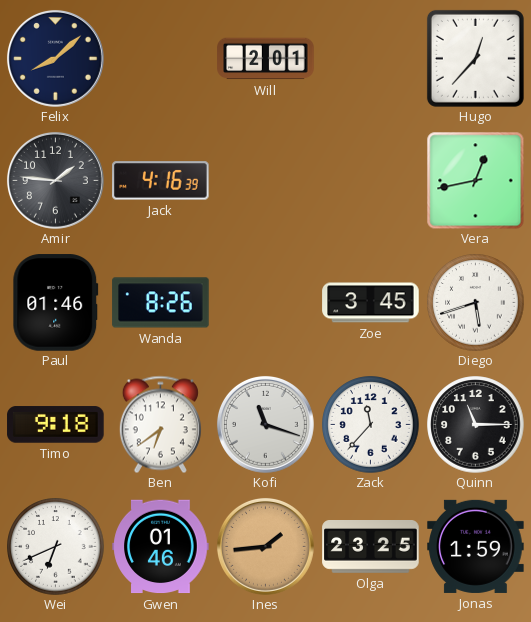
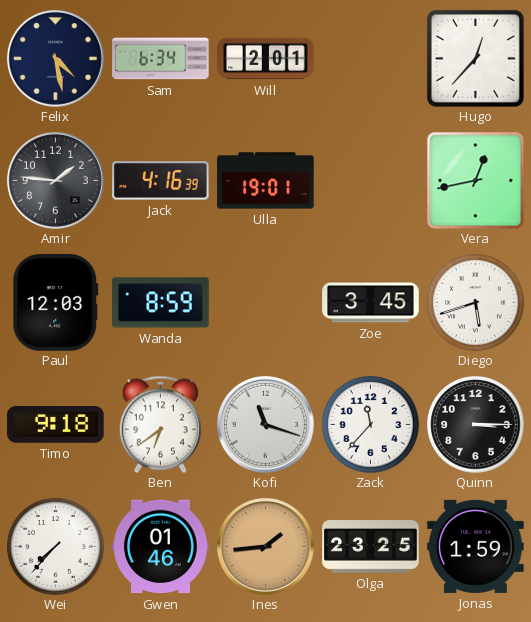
Felix: 8:08 -> 4:28 (55, 58)
Sam: none -> 6:34 (161, 59)
Ulla: none -> 19:01 (266, 181)
Paul: 01:46 -> 12:03 (56, 303)
Wanda: 8:26 -> 8:59 (161, 303)
Quinn: 11:15 -> 3:15 (476, 425)
Wei: 6:41 -> 7:37 (56, 547)
